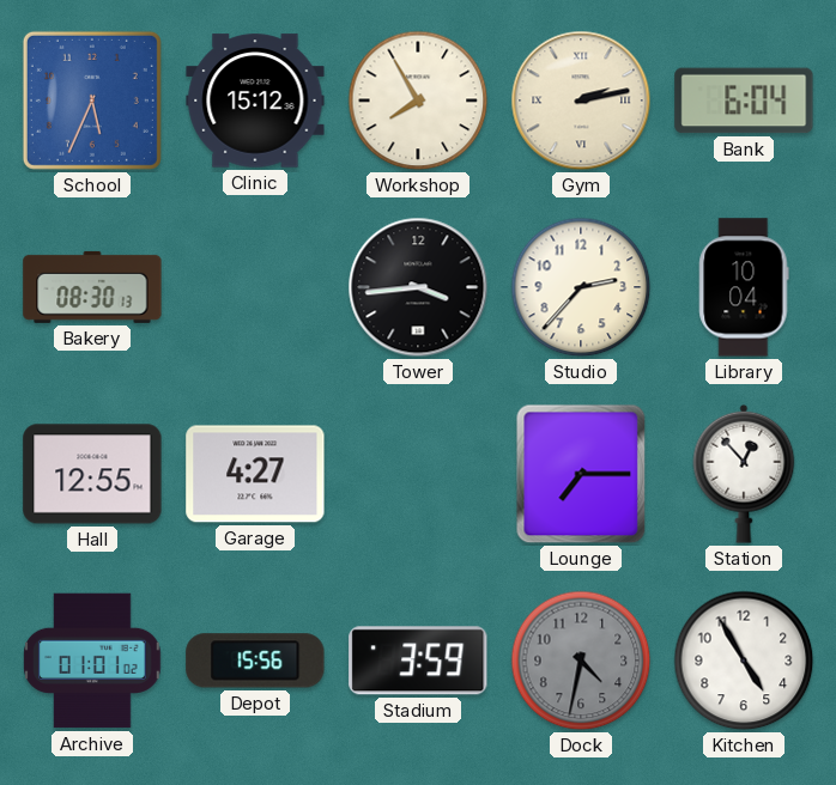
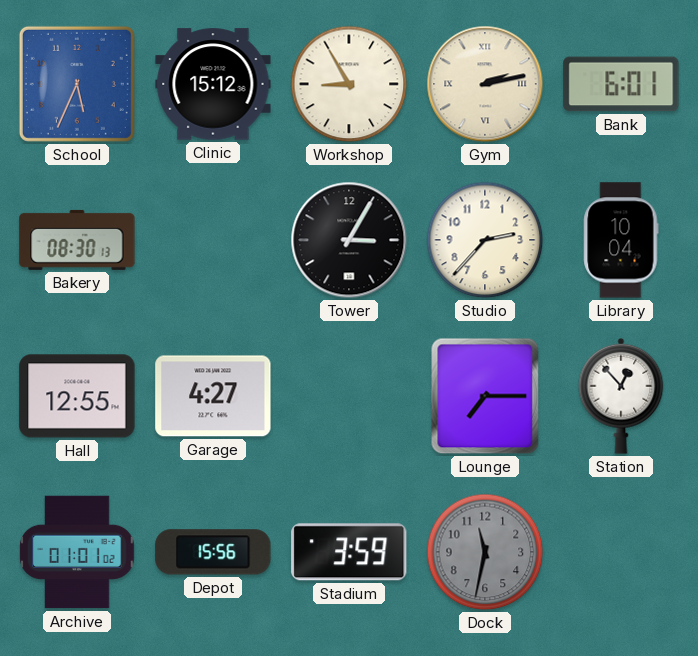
Workshop: 7:55 -> 8:55 (349, 84)
Bank: 6:04 -> 6:01 (621, 84)
Tower: 3:44 -> 3:05 (349, 240)
Dock: 4:32 -> 11:32 (485, 552)
Kitchen: 4:55 -> none (744, 661)
